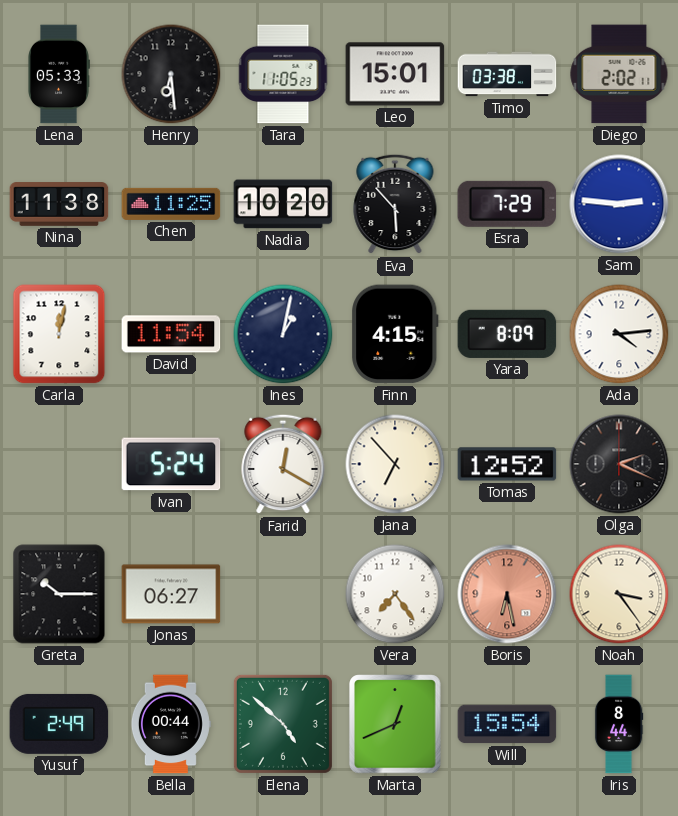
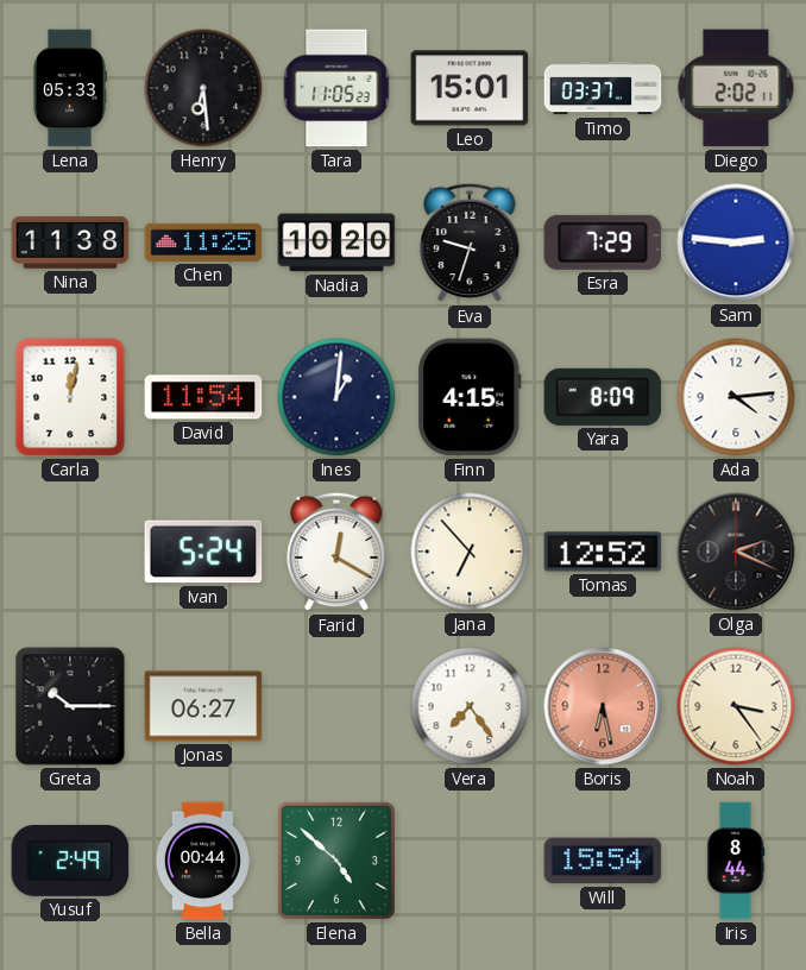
Timo: 03:38 -> 03:37 (603, 88)
Eva: 5:53 -> 9:33 (470, 242)
Ines: 1:02 -> 1:01 (336, 397)
Marta: 12:41 -> none (395, 724)
